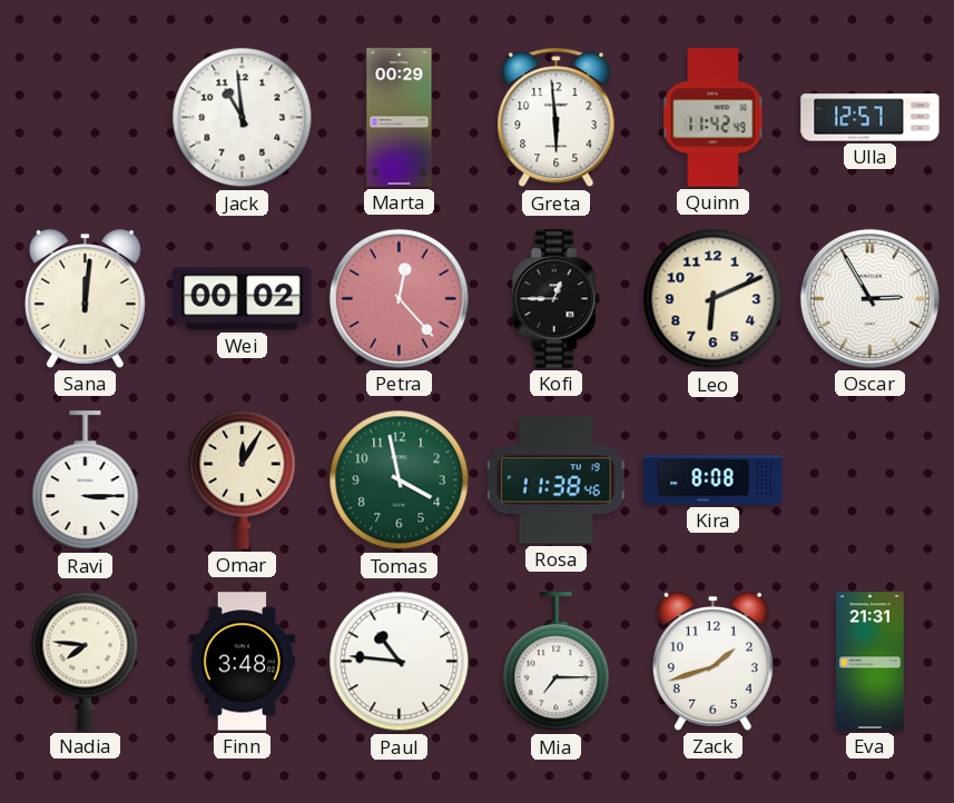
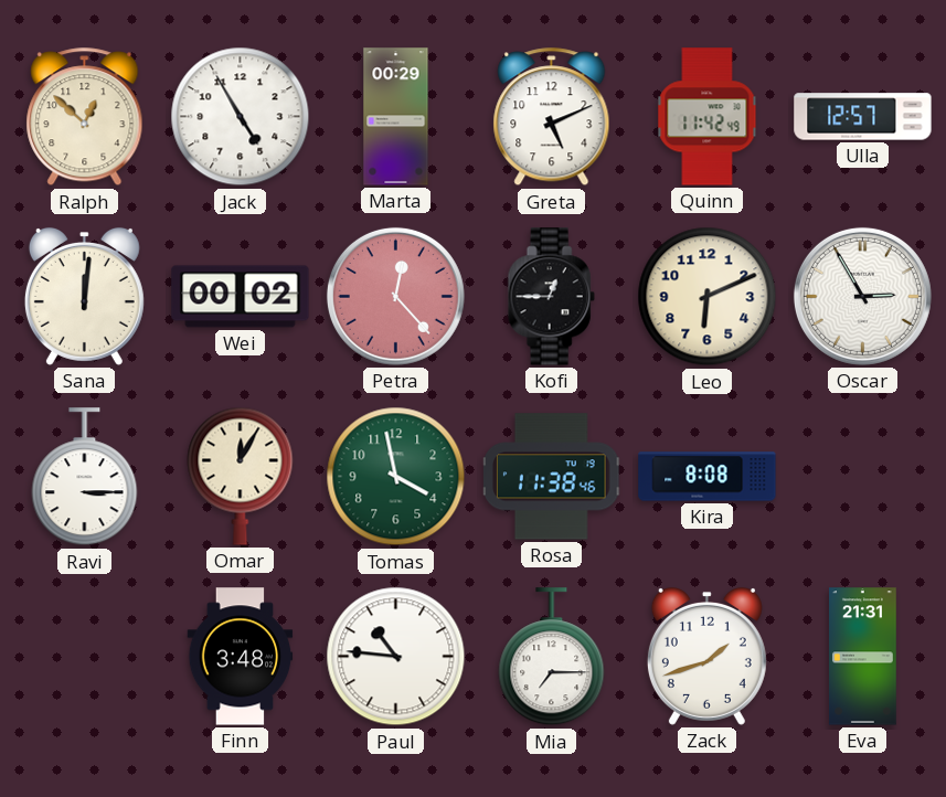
Ralph: none -> 12:52 (85, 117)
Jack: 10:59 -> 4:55 (241, 117)
Greta: 5:59 -> 5:11 (552, 117)
Nadia: 7:46 -> none (86, 661)
